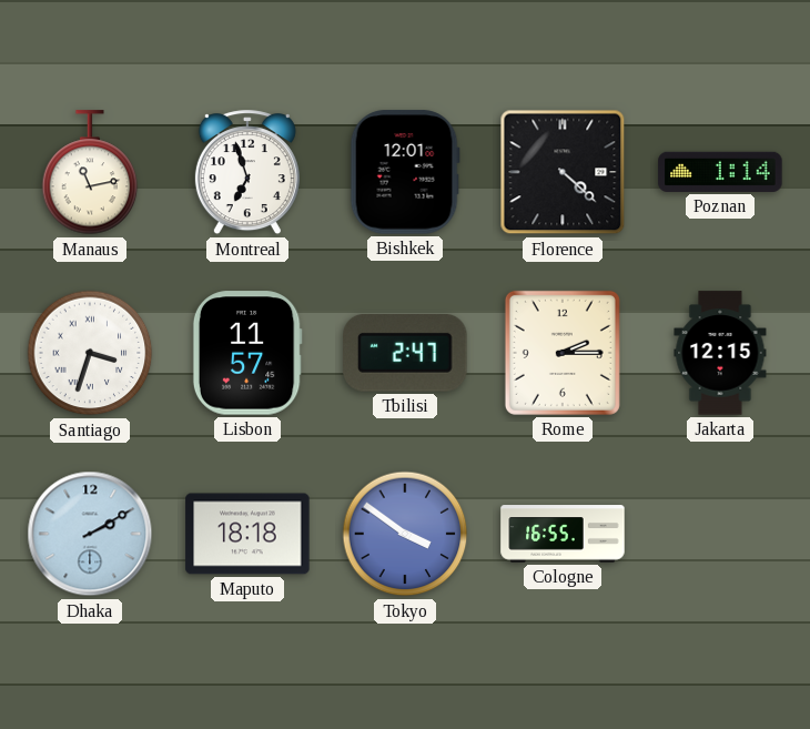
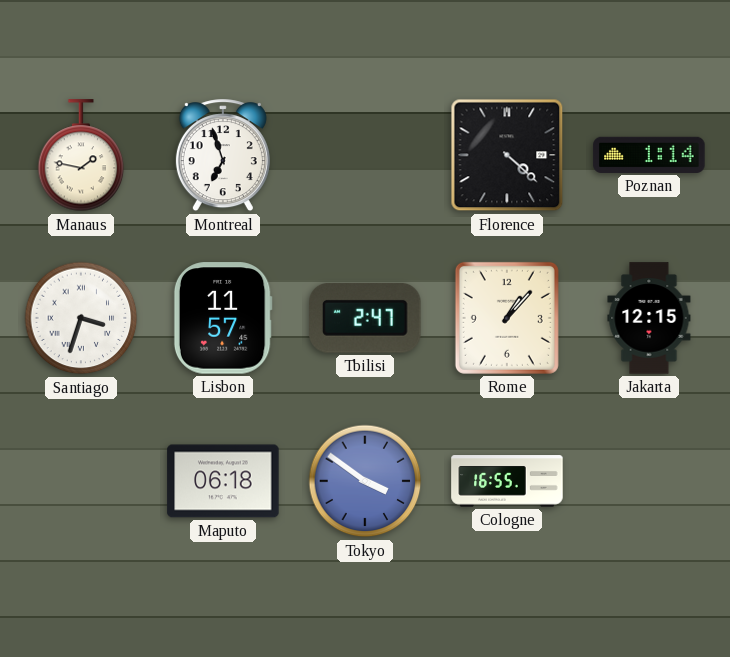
Manaus: 11:13 -> 1:47 (81, 156)
Bishkek: 12:01 -> none (405, 172)
Rome: 2:15 -> 1:07 (507, 318)
Dhaka: 2:10 -> none (90, 534)
Maputo: 18:18 -> 06:18 (223, 481)
